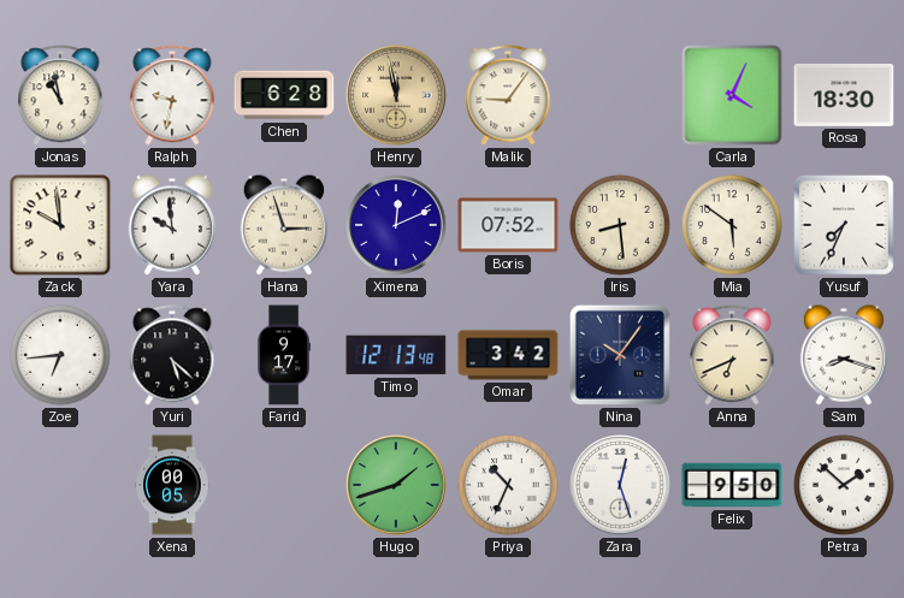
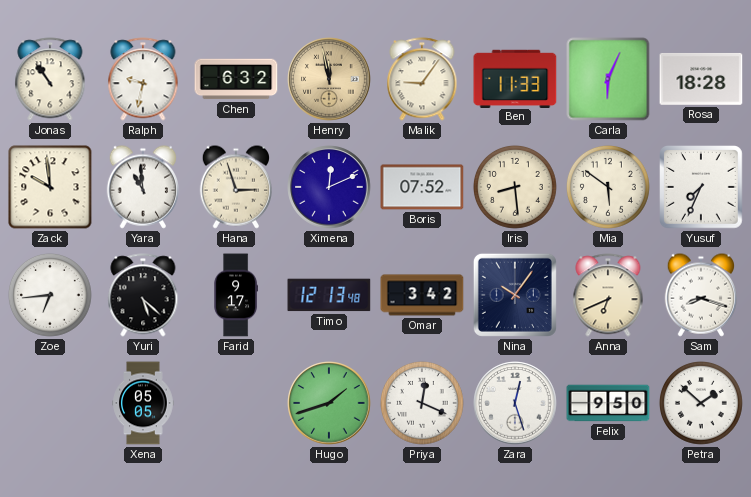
Jonas: 10:58 -> 10:54 (50, 79)
Chen: 6:28 -> 6:32 (236, 79)
Ben: none -> 11:33 (515, 78)
Carla: 4:04 -> 6:04 (608, 79)
Rosa: 18:30 -> 18:28 (701, 79)
Yara: 9:59 -> 10:59 (142, 187)
Xena: 00:05 -> 05:05 (143, 403)
Priya: 10:34 -> 12:19 (422, 403)
